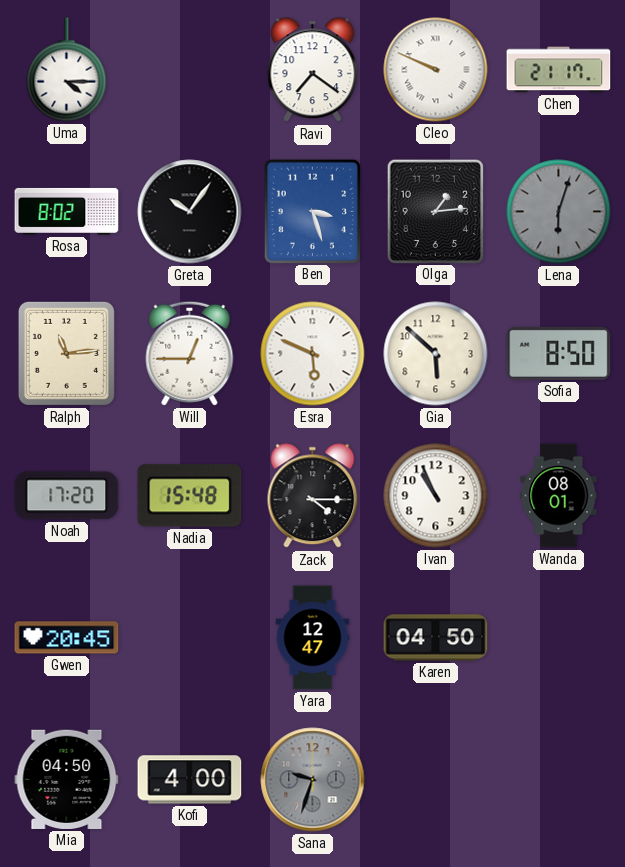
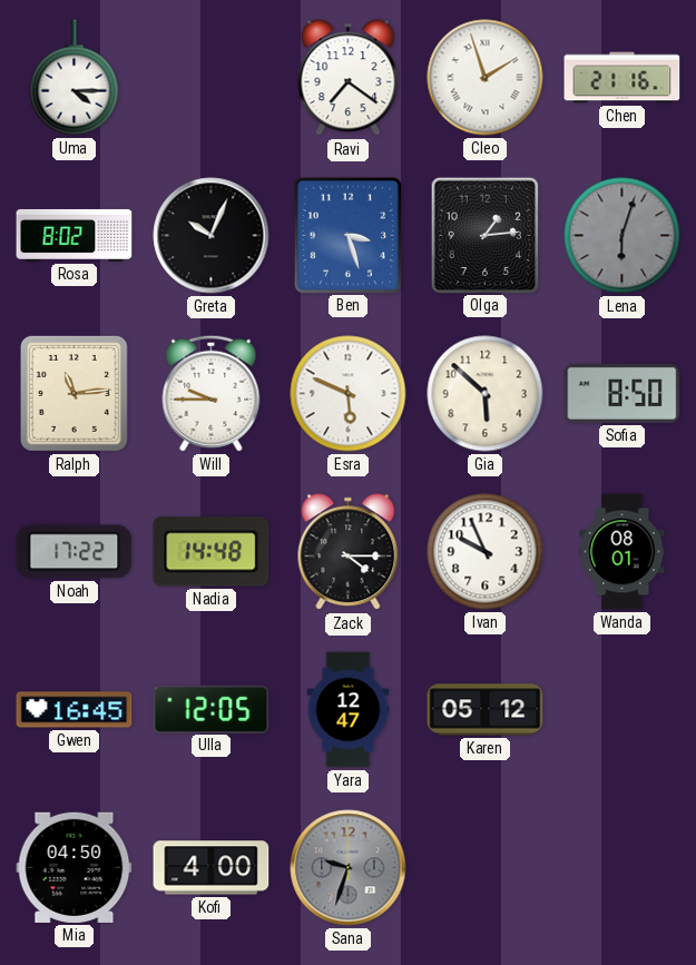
Cleo: 9:49 -> 1:57 (486, 78)
Chen: 21:17 -> 21:16 (623, 78)
Greta: 10:06 -> 10:04 (212, 236)
Will: 12:45 -> 9:45 (212, 393)
Noah: 17:20 -> 17:22 (75, 552)
Nadia: 15:48 -> 14:48 (212, 552)
Ivan: 10:56 -> 9:56 (486, 552)
Gwen: 20:45 -> 16:45 (75, 710)
Ulla: none -> 12:05 (212, 709)
Karen: 04:50 -> 05:12 (486, 710)
